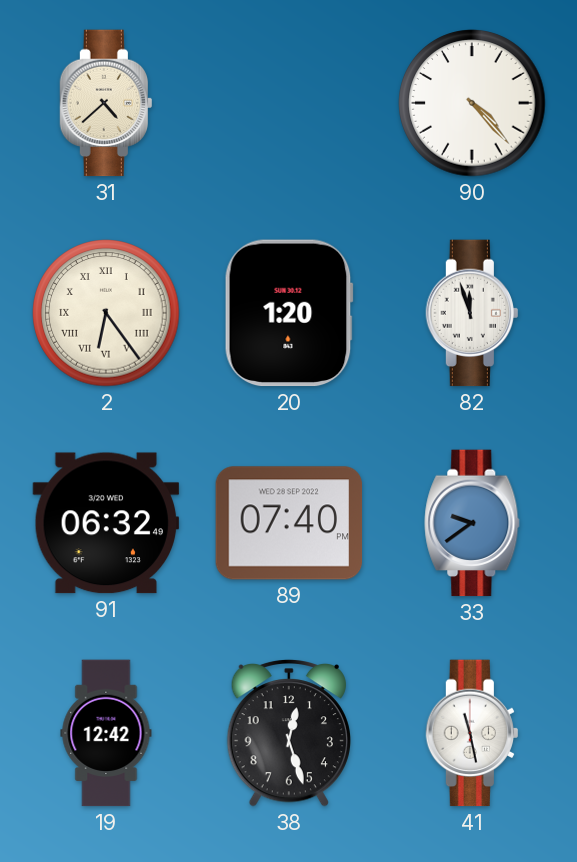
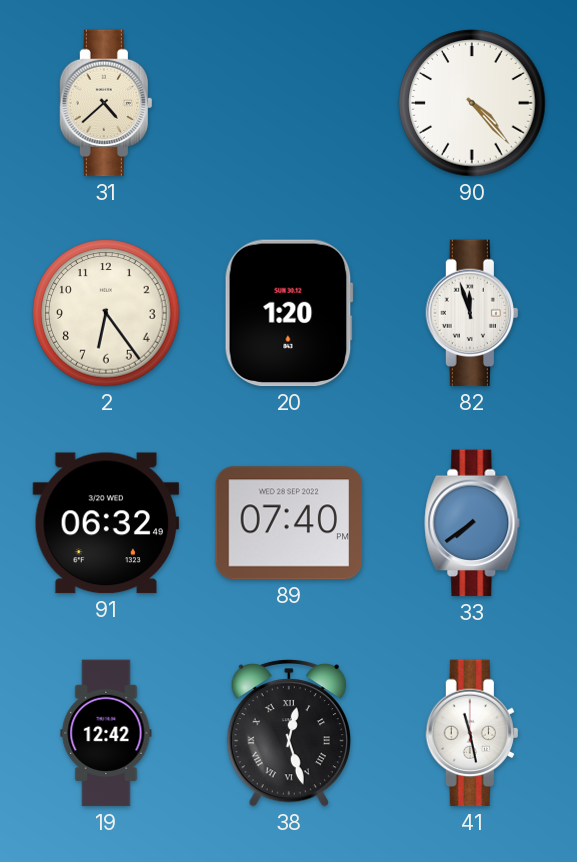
2 numerals: Roman -> Arabic (106, 313)
33: 9:39 -> 7:39 (472, 523)
38 numerals: Arabic -> Roman (289, 734)
